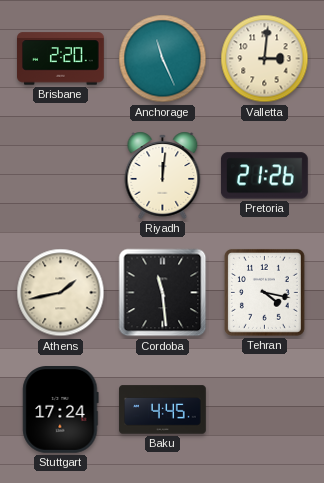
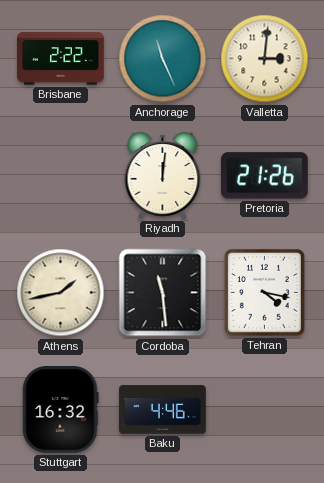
Brisbane: 2:20 -> 2:22 (61, 59)
Stuttgart: 17:24 -> 16:32 (61, 410)
Baku: 4:45 -> 4:46 (163, 410)
